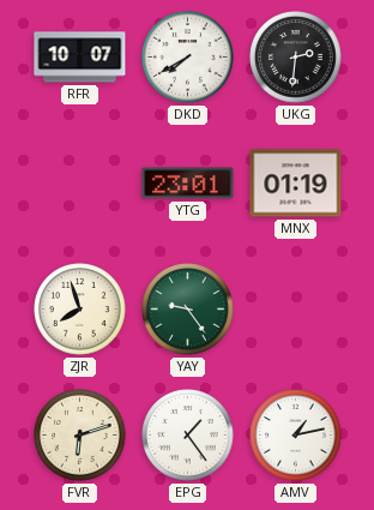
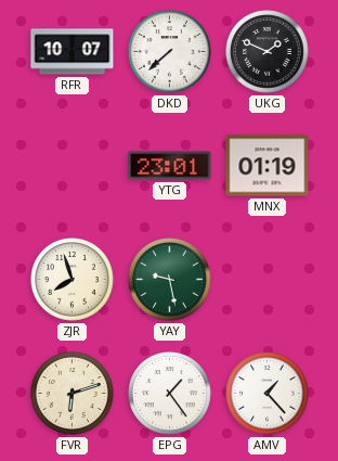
DKD: 7:40 -> 7:38 (170, 52)
UKG: 2:31 -> 1:49 (268, 52)
YAY: 9:24 -> 9:28 (170, 280)
AMV: 1:13 -> 1:23 (268, 394)
